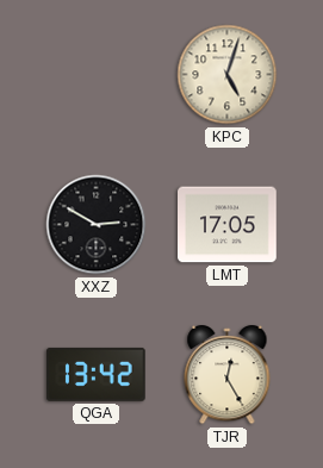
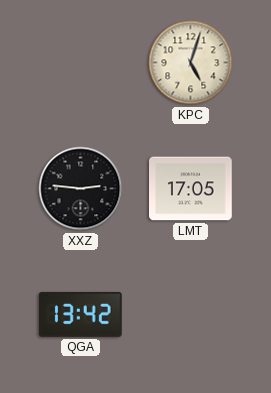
XXZ: 2:50 -> 2:46 (81, 189)
TJR: 12:25 -> none (228, 375)
